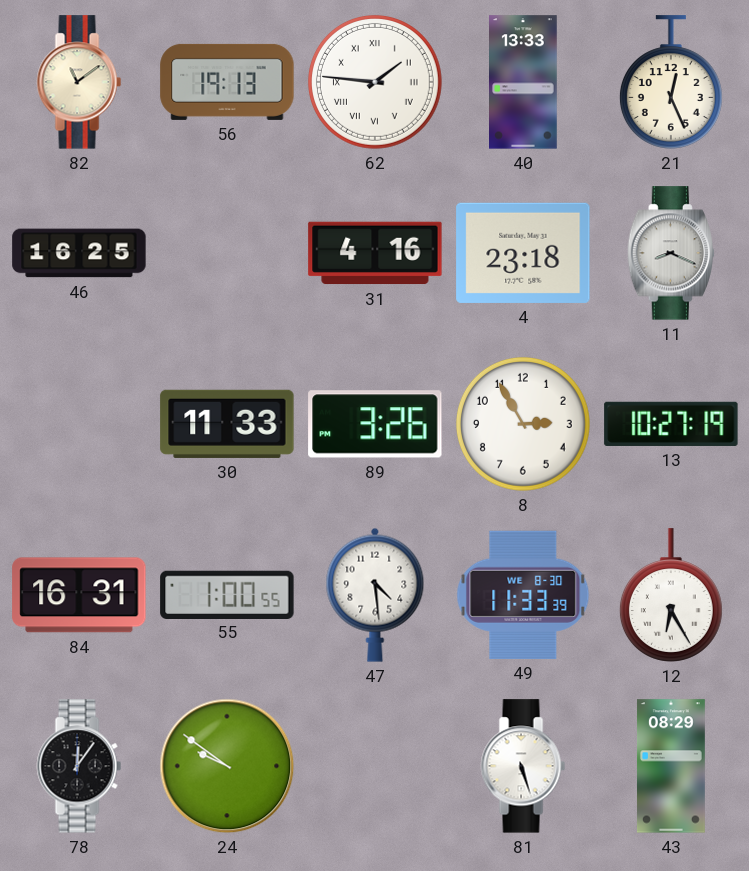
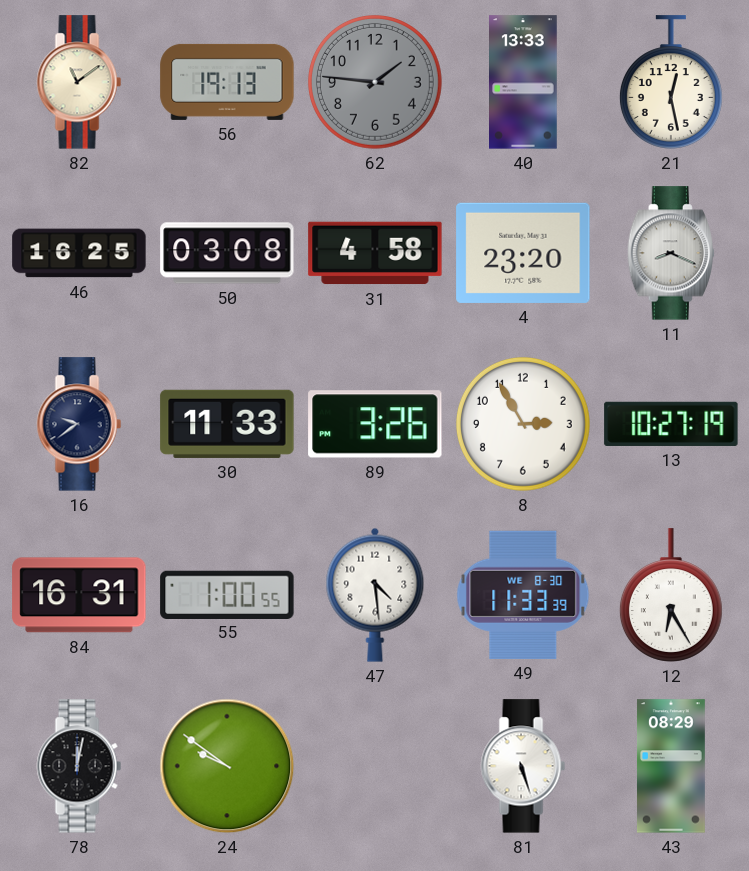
62 dial: white -> grey (375, 82)
62 numerals: Roman -> Arabic (375, 82)
21: 12:26 -> 12:28 (671, 82)
50: none -> 03:08 (227, 253)
31: 4:16 -> 4:58 (375, 253)
4: 23:18 -> 23:20 (523, 253)
16: none -> 9:39 (79, 424)
78: 12:06 -> 12:02 (79, 766)
